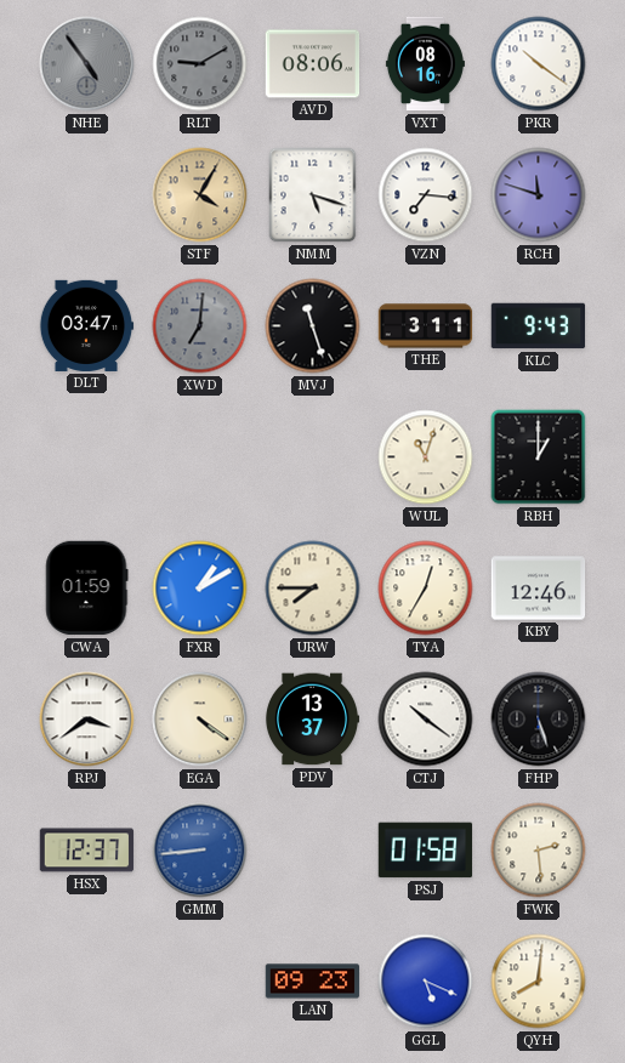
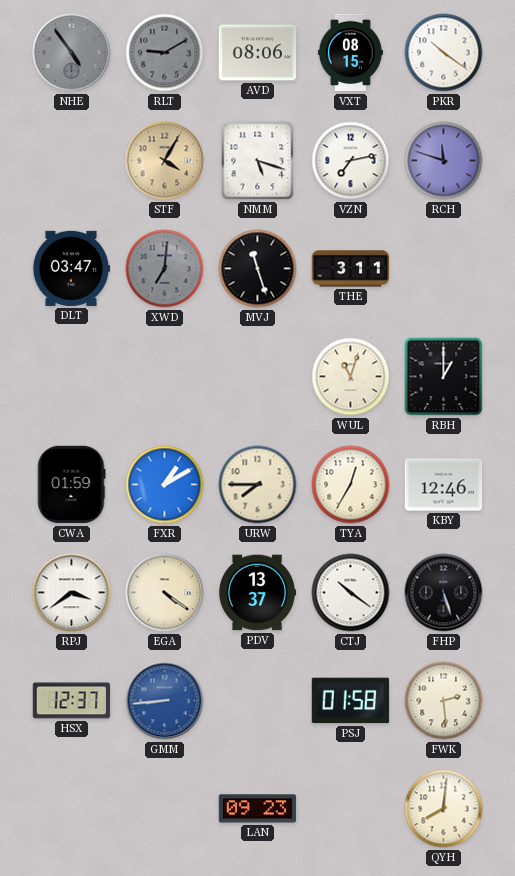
VXT: 08:16 -> 08:15 (350, 53)
VZN: 7:16 -> 7:13 (351, 161)
KLC: 9:43 -> none (539, 326)
GGL: 5:19 -> none (426, 982)
